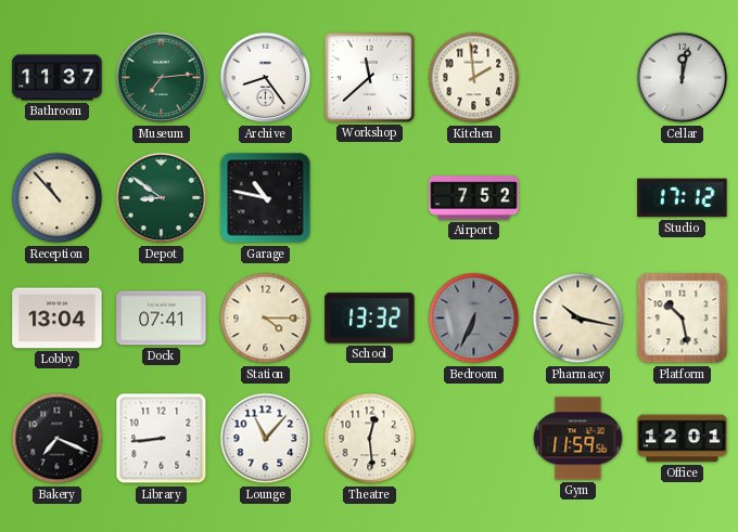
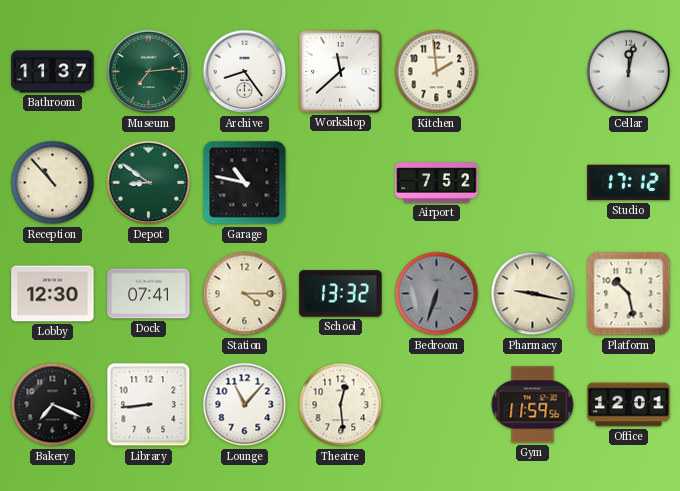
Lobby: 13:04 -> 12:30 (53, 294)
Bedroom: 6:34 -> 6:33 (437, 294)
Pharmacy: 10:17 -> 9:17 (533, 294)
